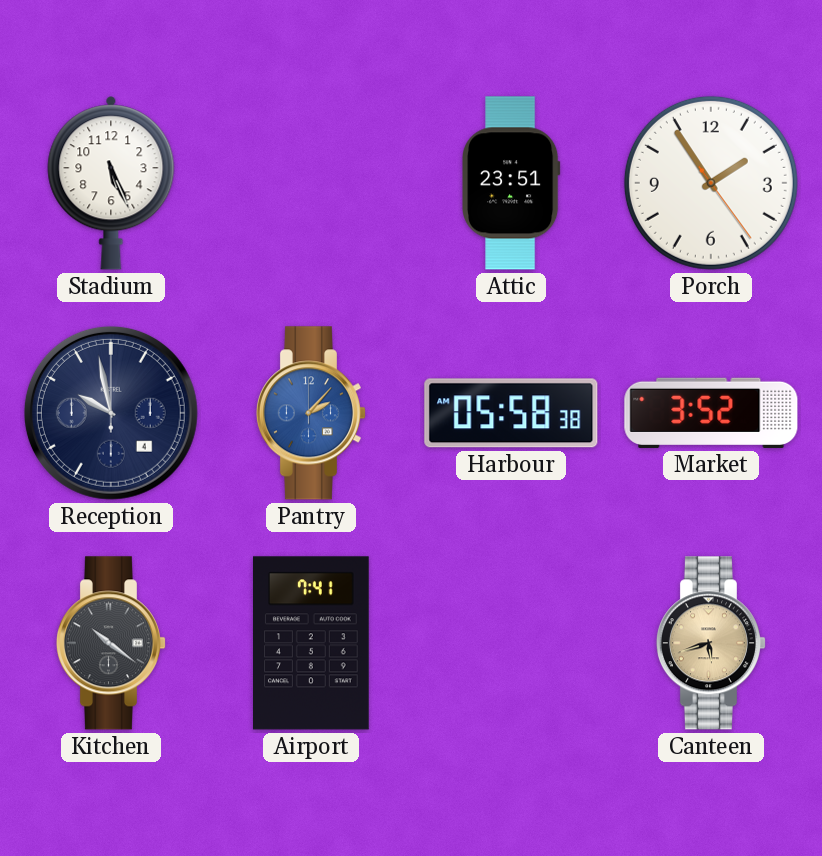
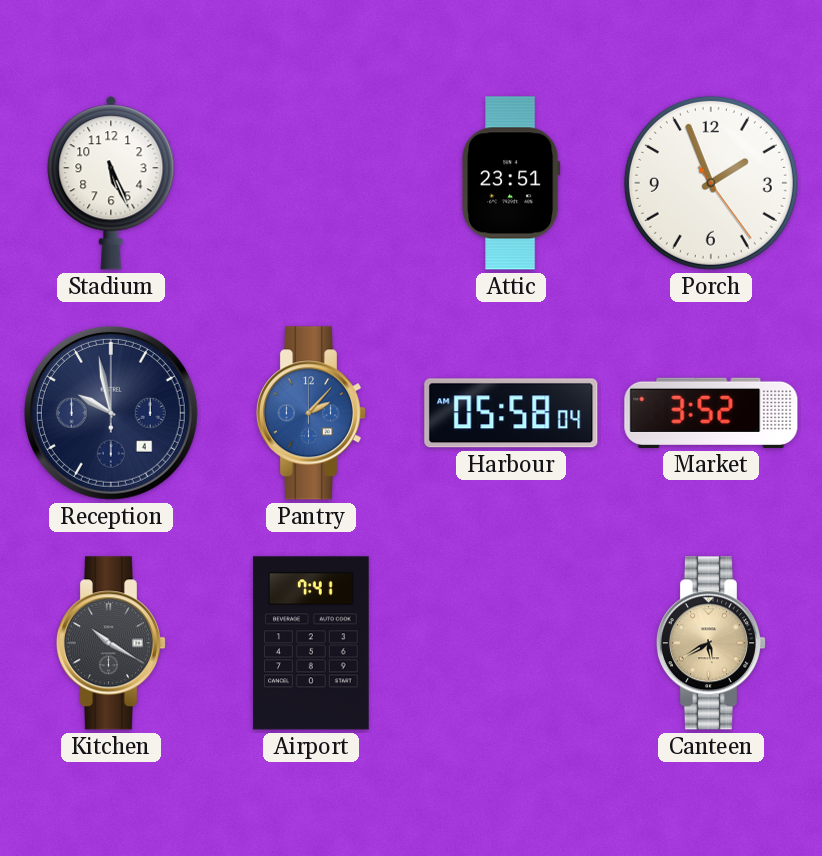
Porch: 1:54 -> 1:56 (711, 183)
Harbour: 05:58:38 -> 05:58:04 (511, 413)
Kitchen: 10:21 -> 10:20 (110, 643)
Canteen: 5:42 -> 5:40 (710, 643)
